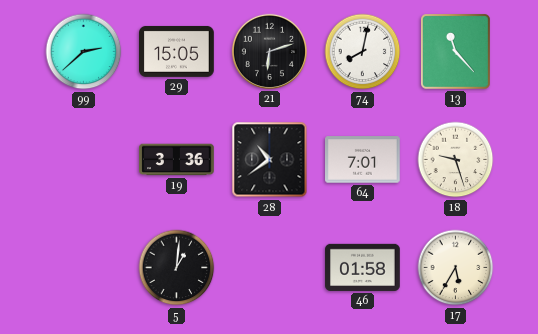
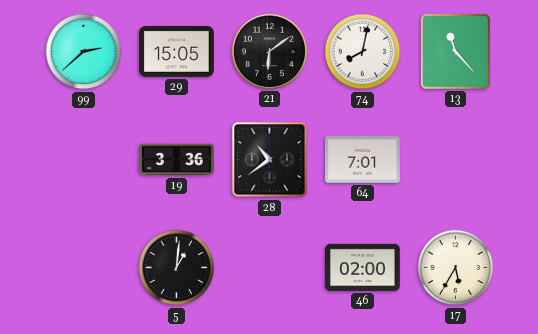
21: 6:12 -> 6:09 (269, 51)
18: 9:27 -> none (456, 160)
46: 01:58 -> 02:00 (363, 267)
